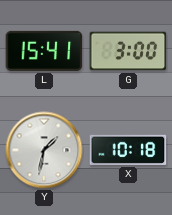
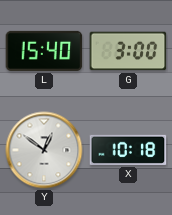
L: 15:41 -> 15:40 (44, 51)
Y: 1:32 -> 12:51 (44, 150)
